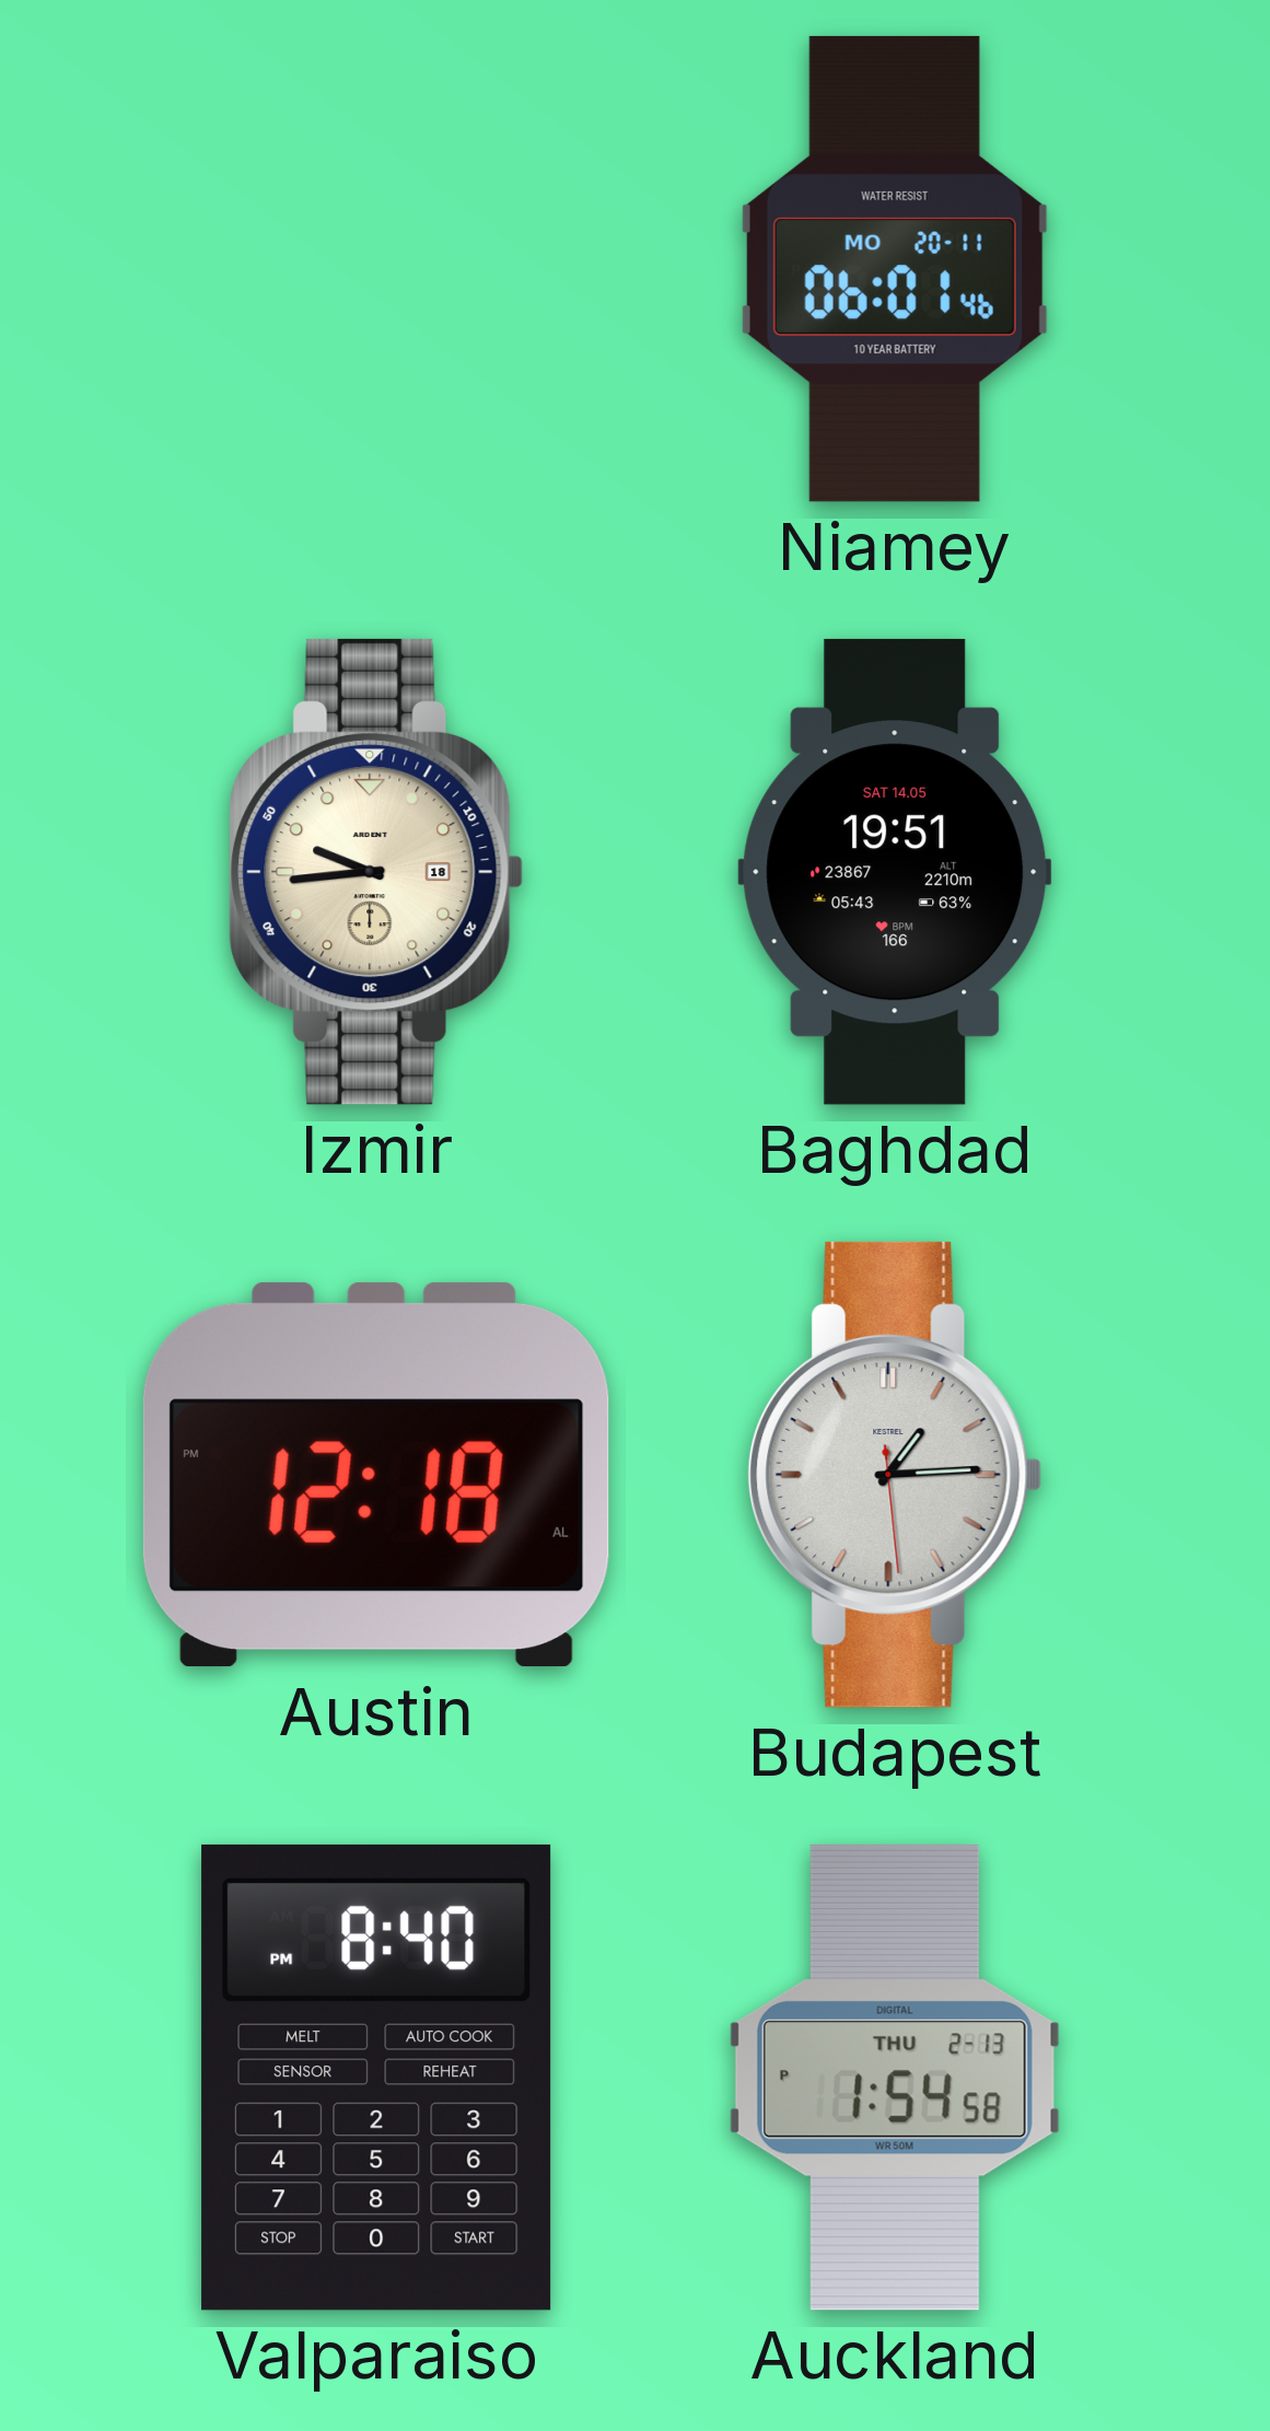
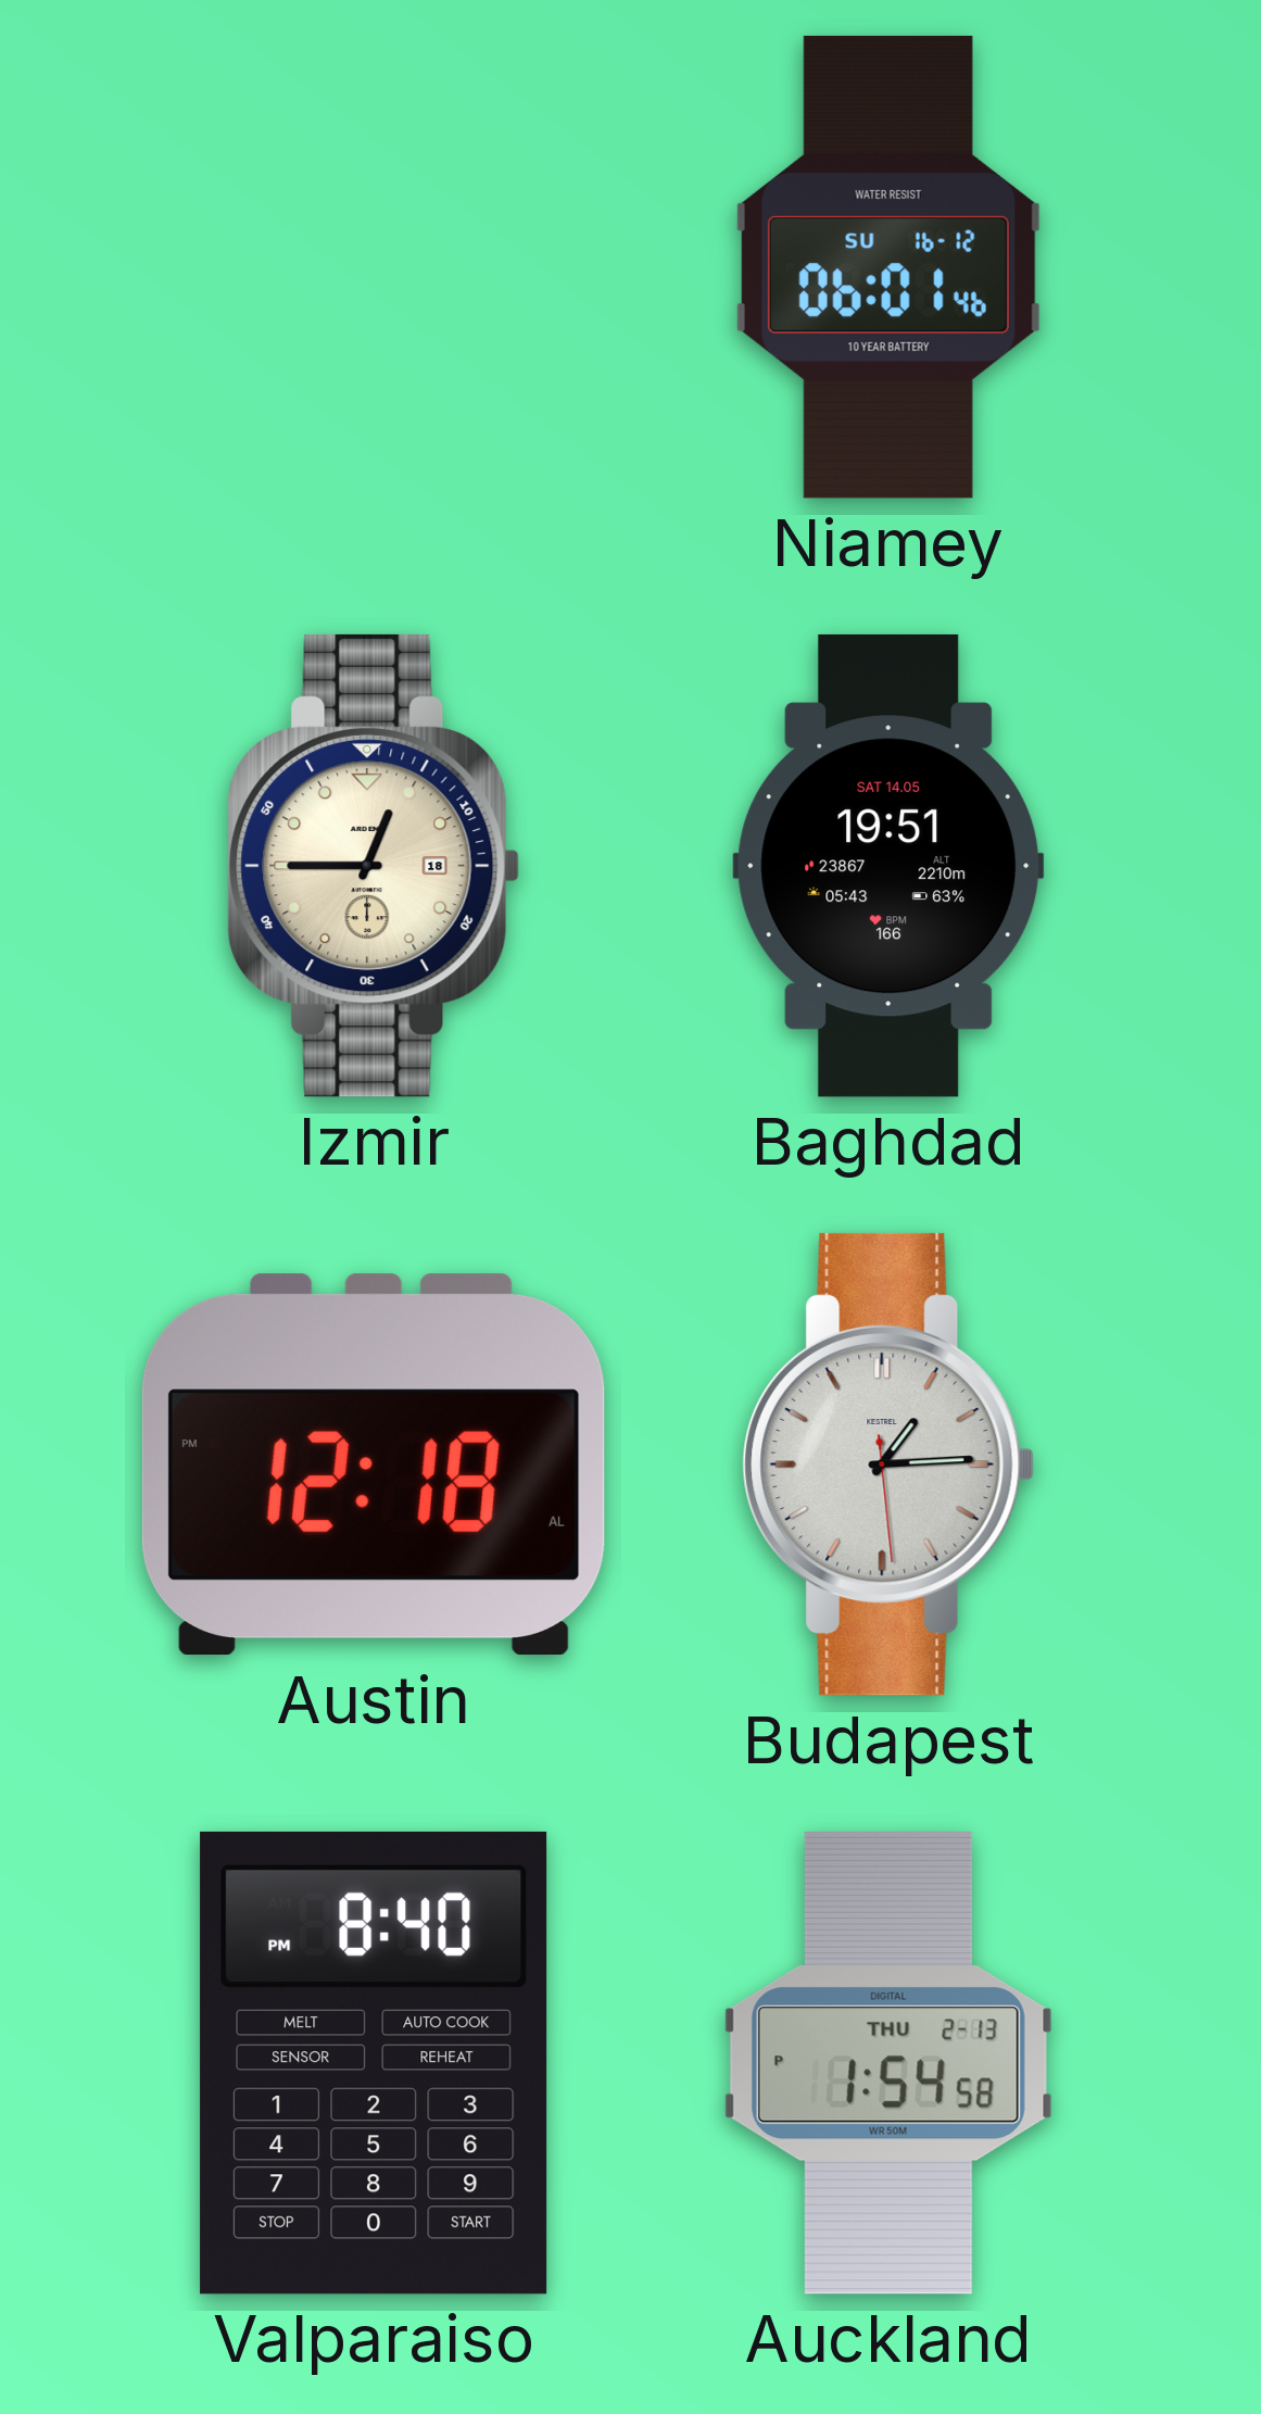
Niamey date: MO 20-11 -> SU 16-12 (888, 267)
Izmir: 9:44 -> 12:45 (374, 866)
